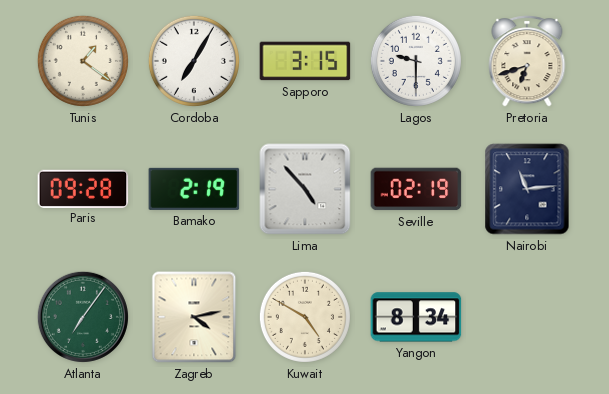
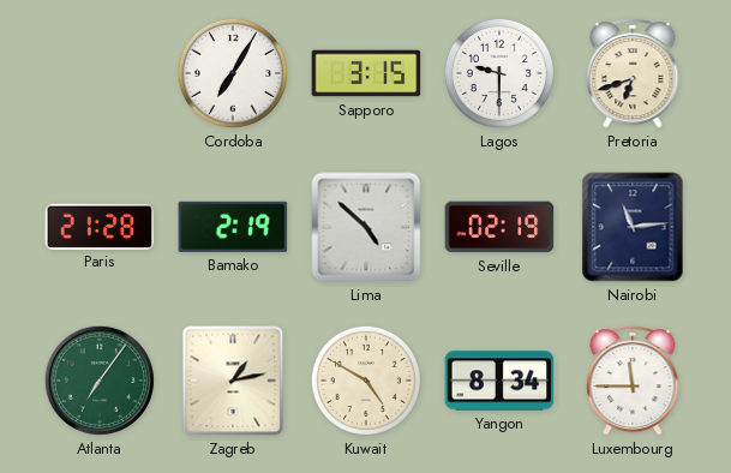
Tunis: 1:21 -> none (83, 61)
Paris: 09:28 -> 21:28 (100, 226)
Lima: 4:53 -> 4:52 (366, 227)
Zagreb: 4:13 -> 1:13 (233, 381)
Luxembourg: none -> 11:45 (633, 381)
